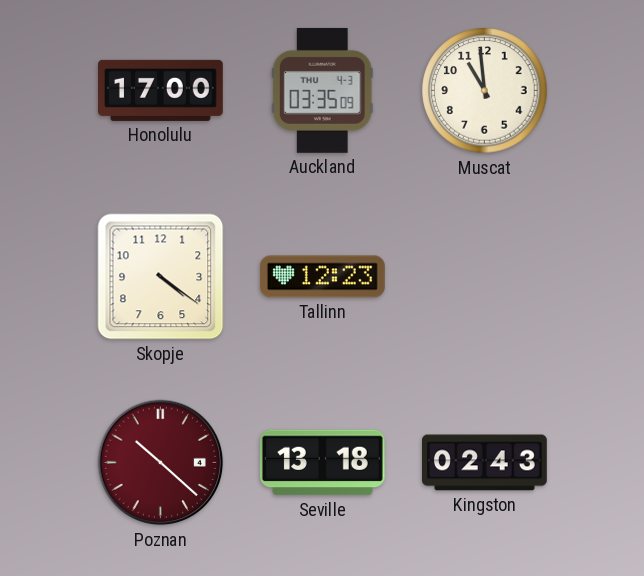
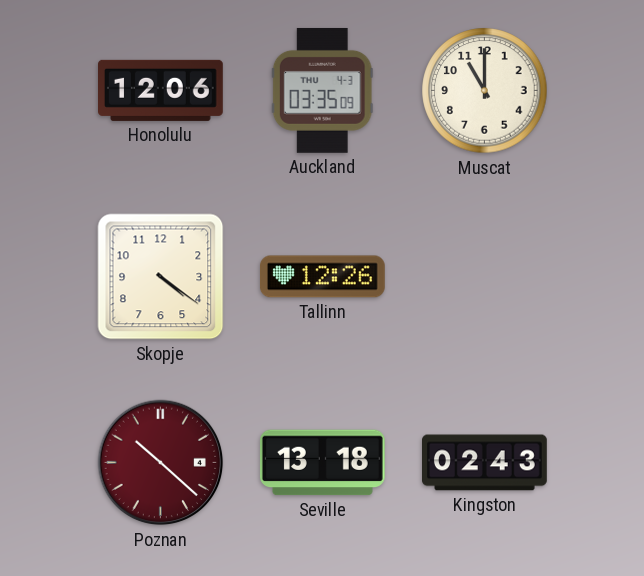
Honolulu: 17:00 -> 12:06 (161, 90)
Muscat: 10:59 -> 11:00 (485, 91)
Tallinn: 12:23 -> 12:26 (322, 277)
